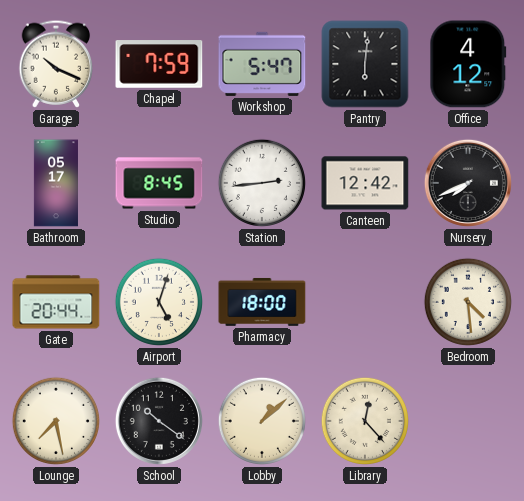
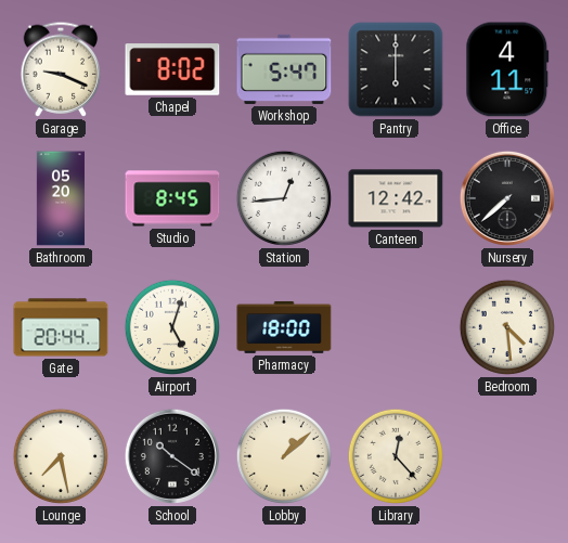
Garage: 10:19 -> 9:19 (61, 69)
Chapel: 7:59 -> 8:02 (172, 69)
Pantry: 6:01 -> 6:00 (396, 69)
Office: 4:12 -> 4:11 (507, 69)
Bathroom: 05:17 -> 05:20 (61, 198)
Station: 2:44 -> 12:44 (284, 198)
Nursery: 7:41 -> 7:38 (507, 198)
